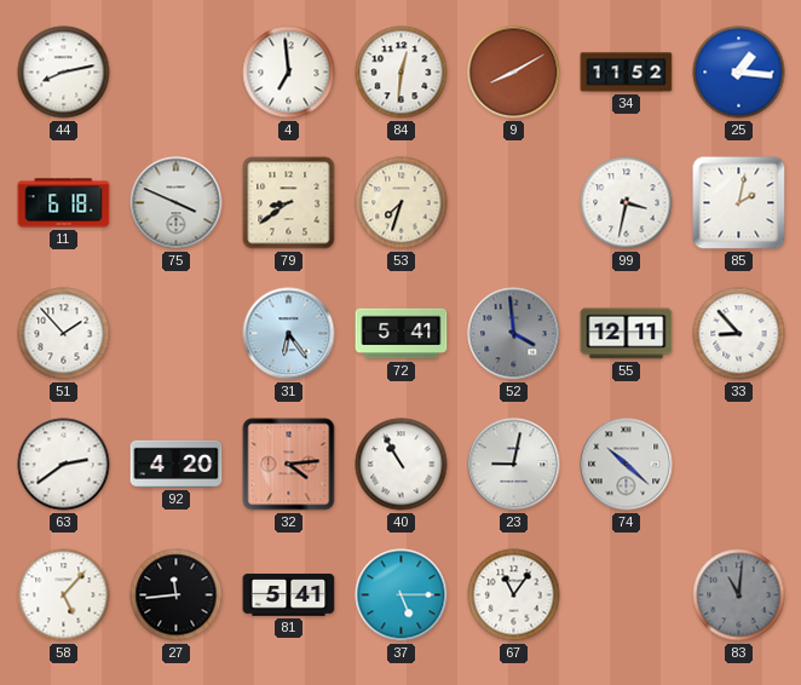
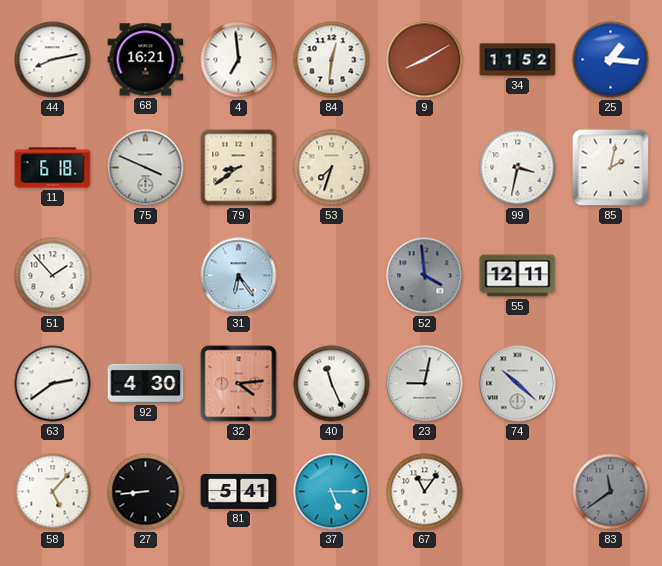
68: none -> 16:21 (146, 60)
72: 5:41 -> none (402, 334)
33: 8:53 -> none (739, 334)
92: 4:20 -> 4:30 (146, 383)
40: 10:55 -> 11:26 (332, 384)
27: 11:44 -> 8:44 (146, 492)
83: 11:01 -> 11:39 (611, 492)
